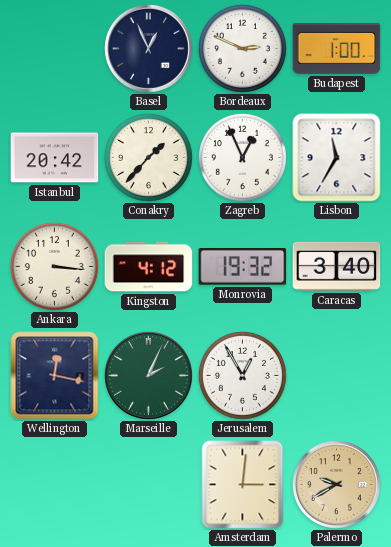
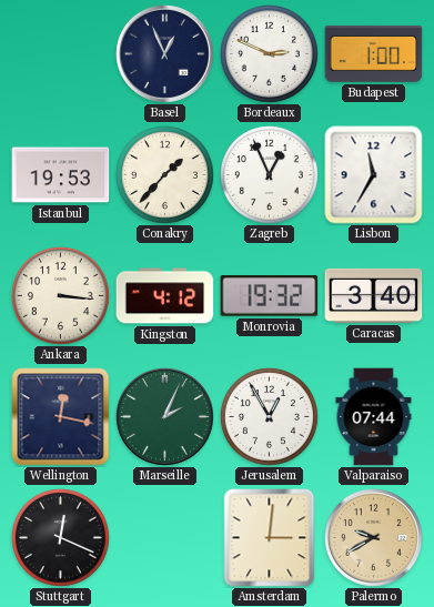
Istanbul: 20:42 -> 19:53 (61, 175)
Valparaiso: none -> 07:44 (374, 417)
Stuttgart: none -> 12:19 (60, 537)
